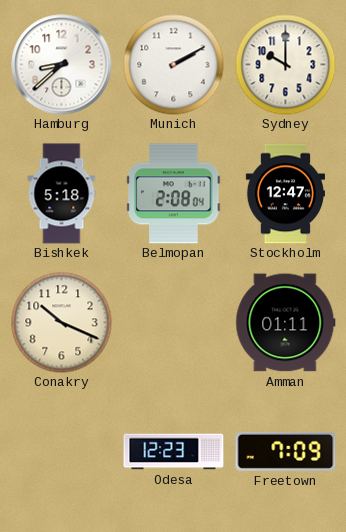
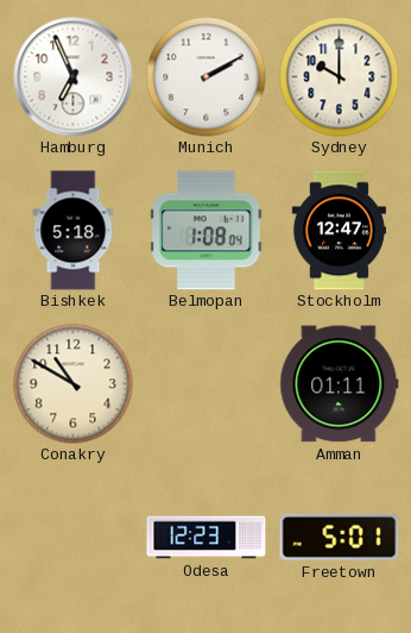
Hamburg: 8:38 -> 6:56 (74, 77)
Belmopan: 2:08 -> 1:08 (207, 231)
Conakry: 10:19 -> 10:50 (74, 384)
Freetown: 7:09 -> 5:01 (340, 537)
